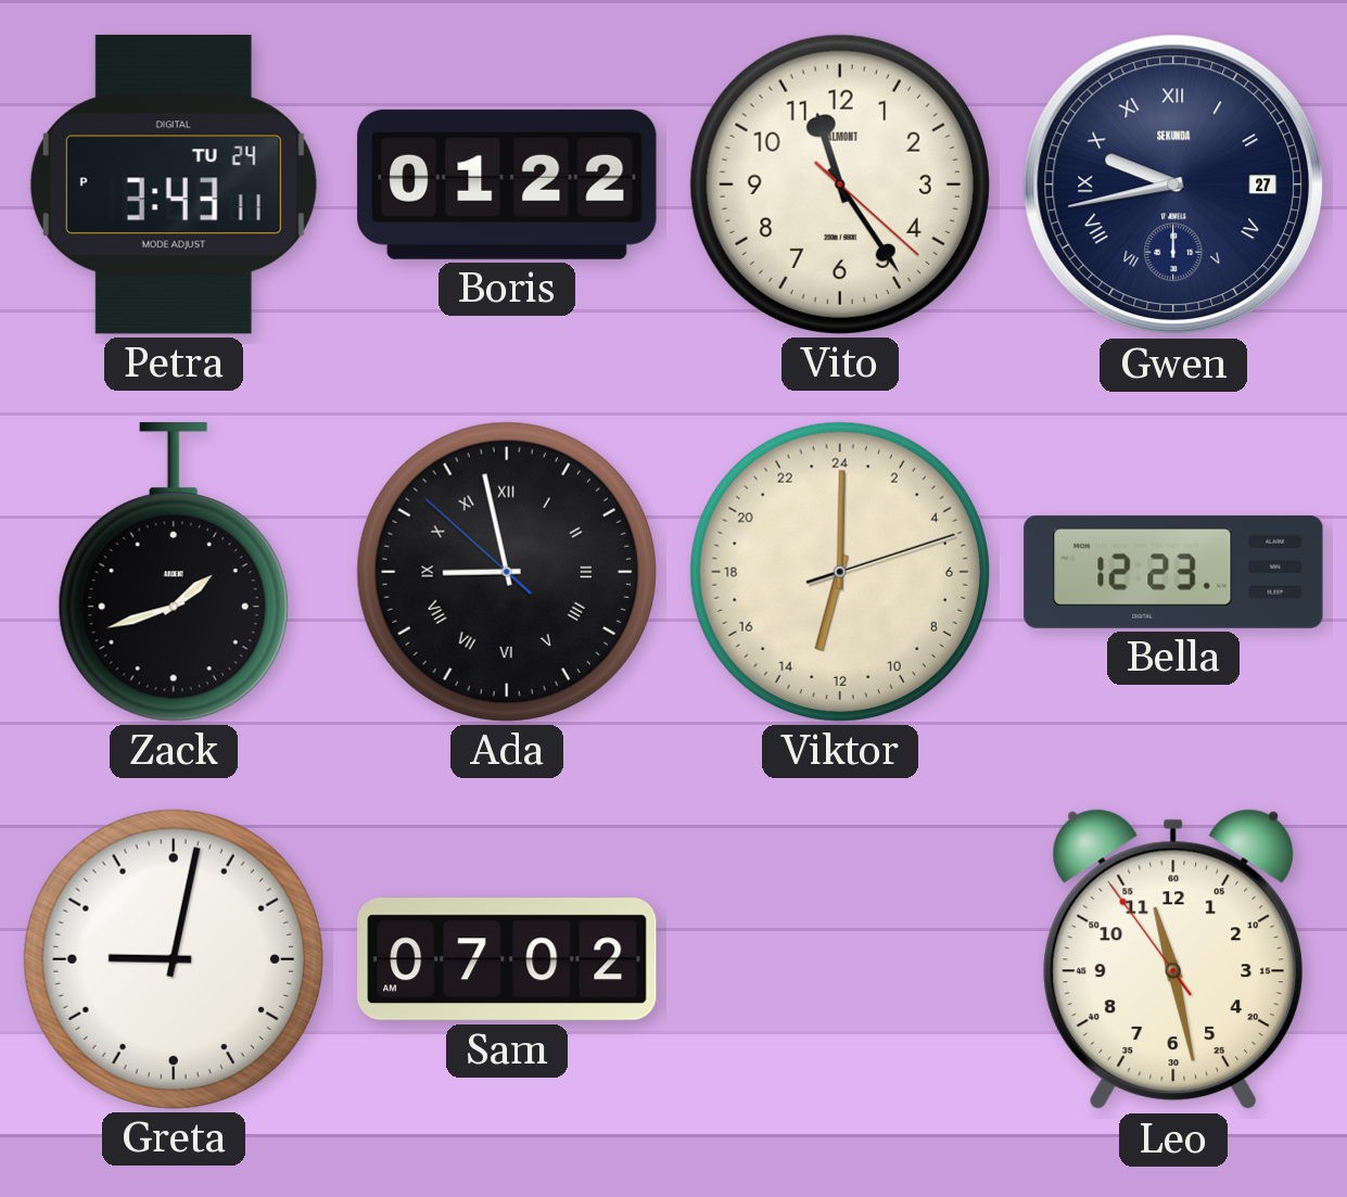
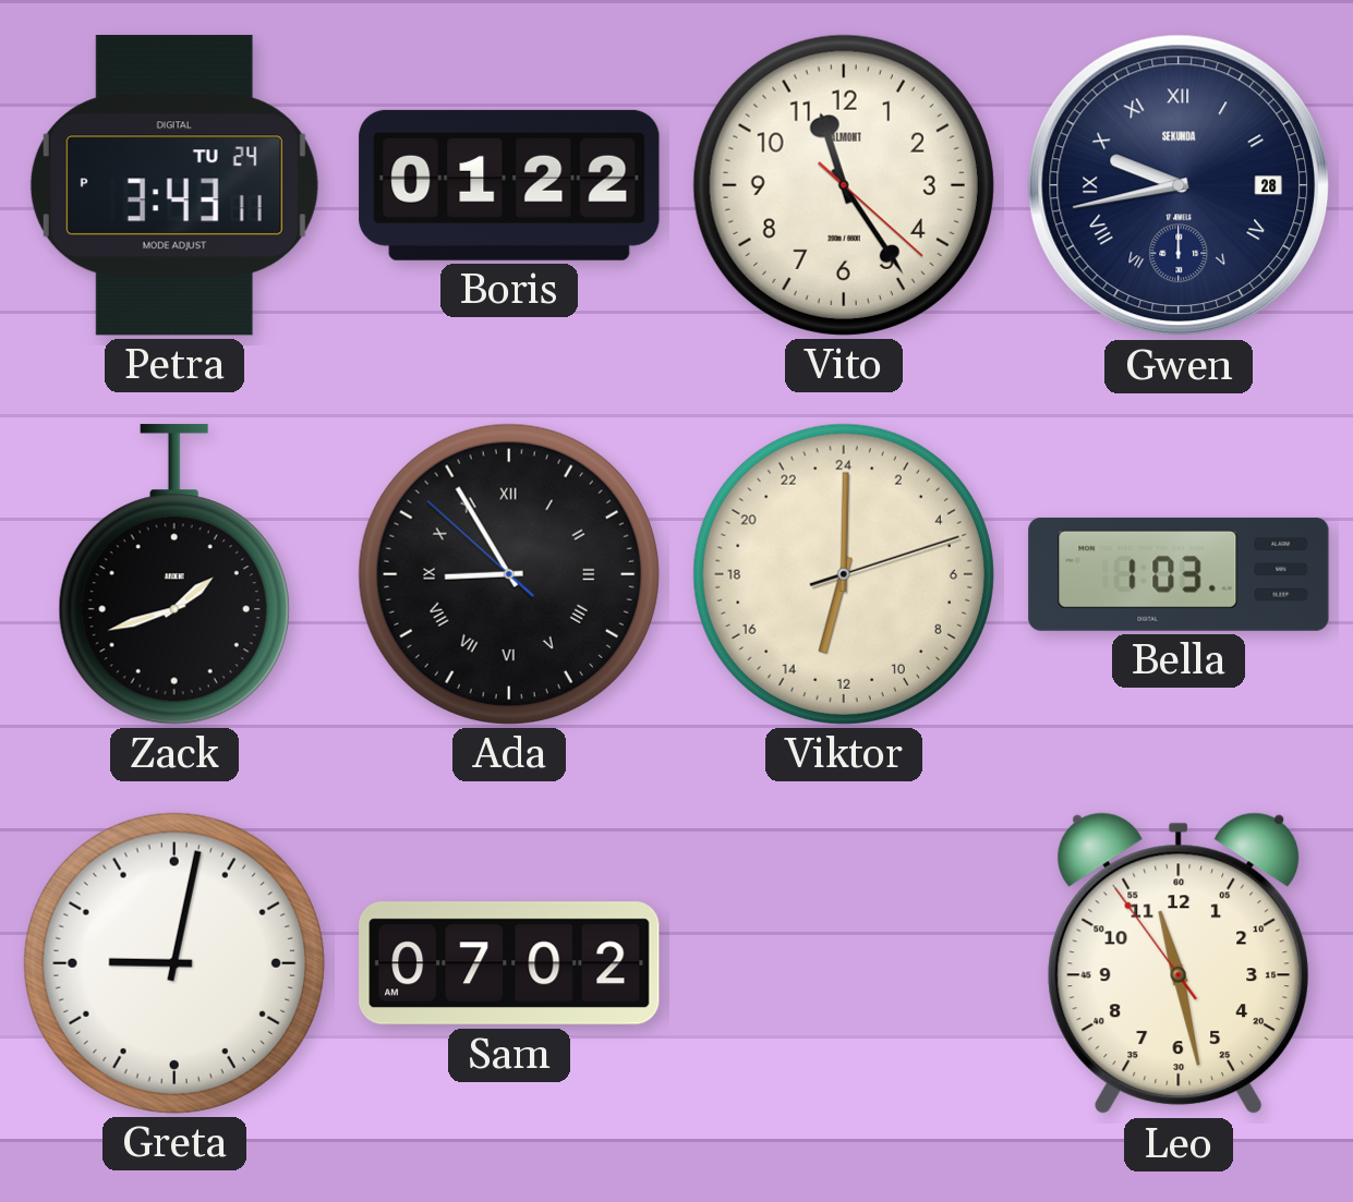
Gwen date: 27 -> 28 (1179, 185)
Ada: 8:57 -> 8:54 (509, 574)
Bella: 12:23 -> 1:03 (1179, 574)
